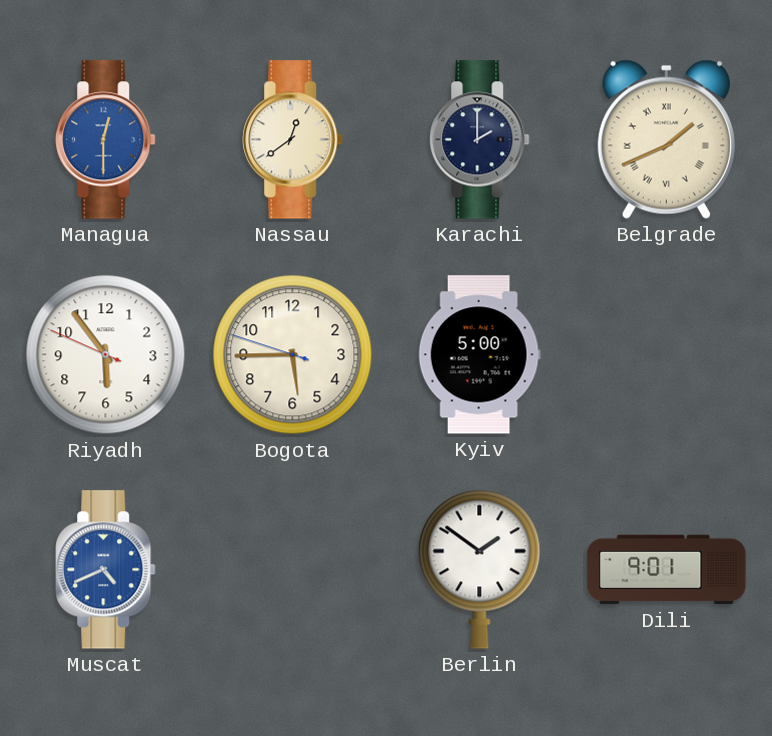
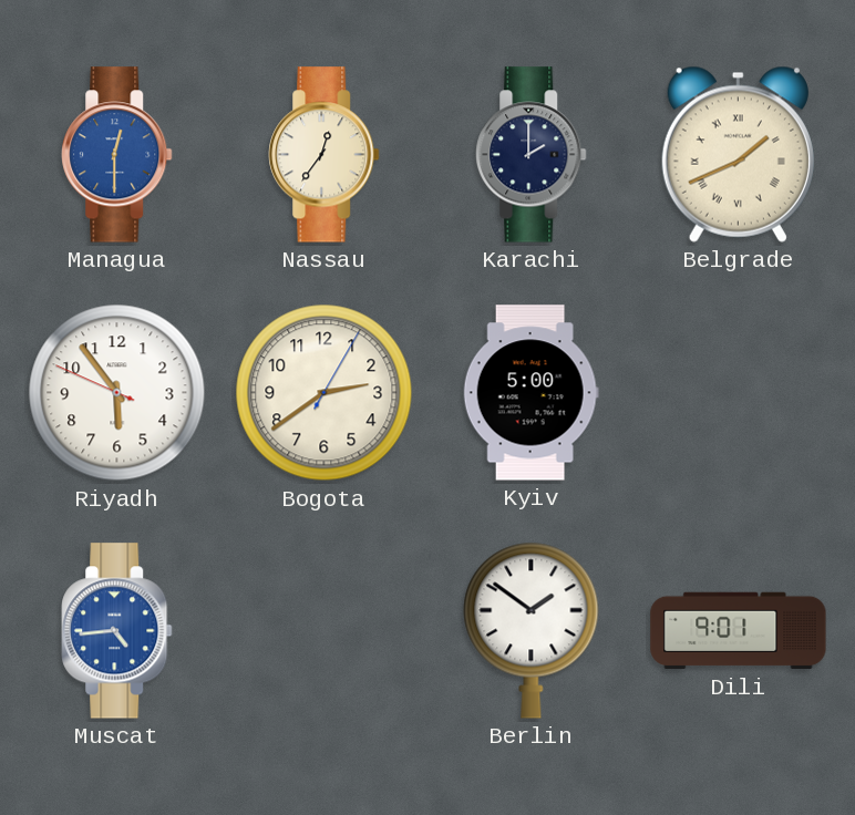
Nassau: 12:39 -> 12:36 (325, 155)
Bogota: 5:44 -> 2:39 (325, 393)
Muscat: 4:41 -> 4:44 (117, 631)
